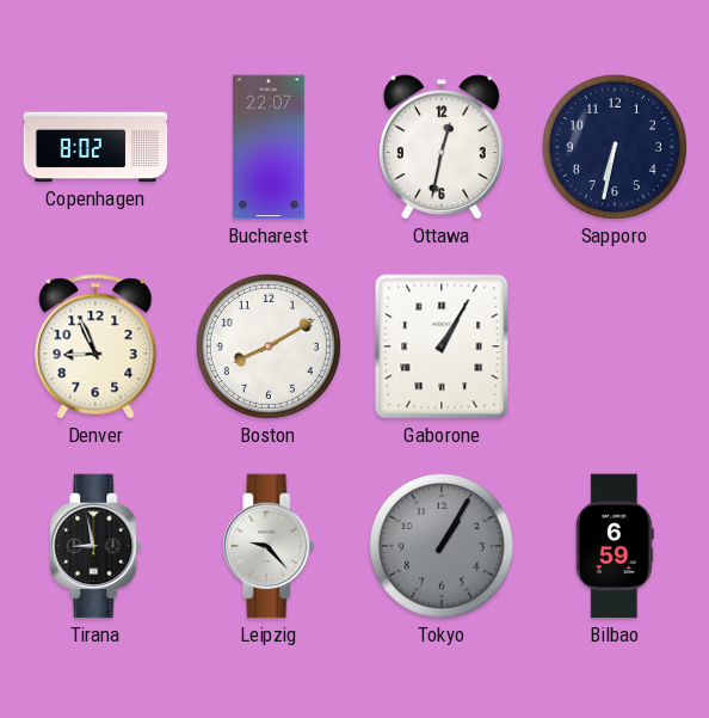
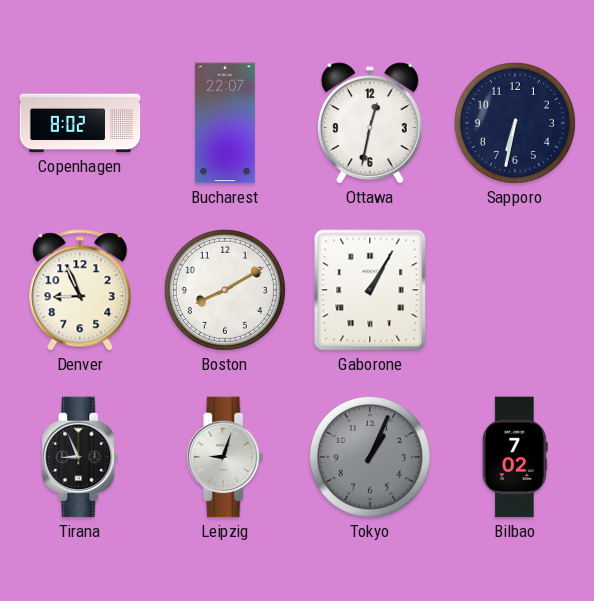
Tirana: 8:58 -> 8:56 (80, 457)
Leipzig: 9:23 -> 9:03 (225, 457)
Tokyo: 1:05 -> 1:04 (370, 457)
Bilbao: 6:59 -> 7:02 (515, 457)
